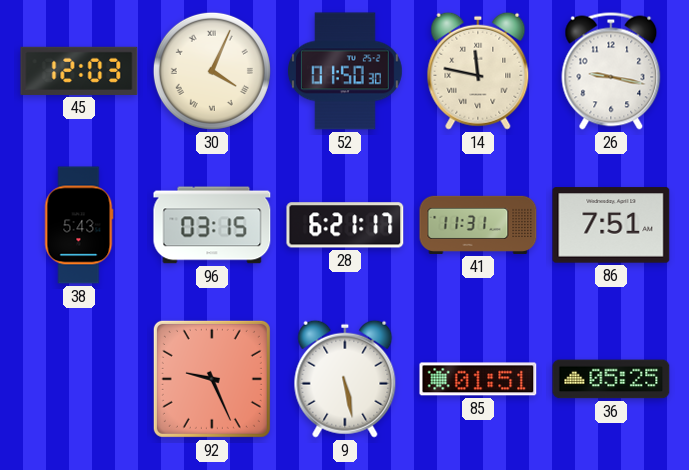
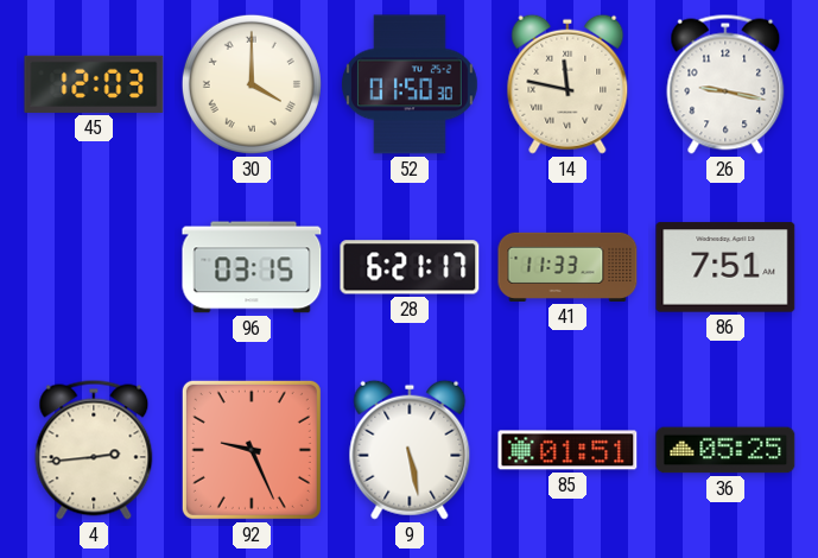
30: 4:04 -> 4:00 (252, 84)
38: 5:43 -> none (79, 225)
41: 11:31 -> 11:33 (567, 267)
4: none -> 2:44 (94, 450)
